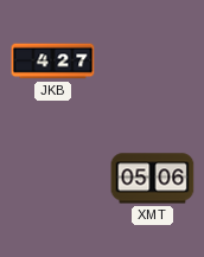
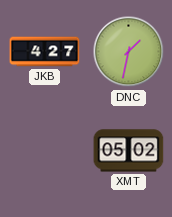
DNC: none -> 1:32 (129, 52)
XMT: 05:06 -> 05:02 (129, 151)
